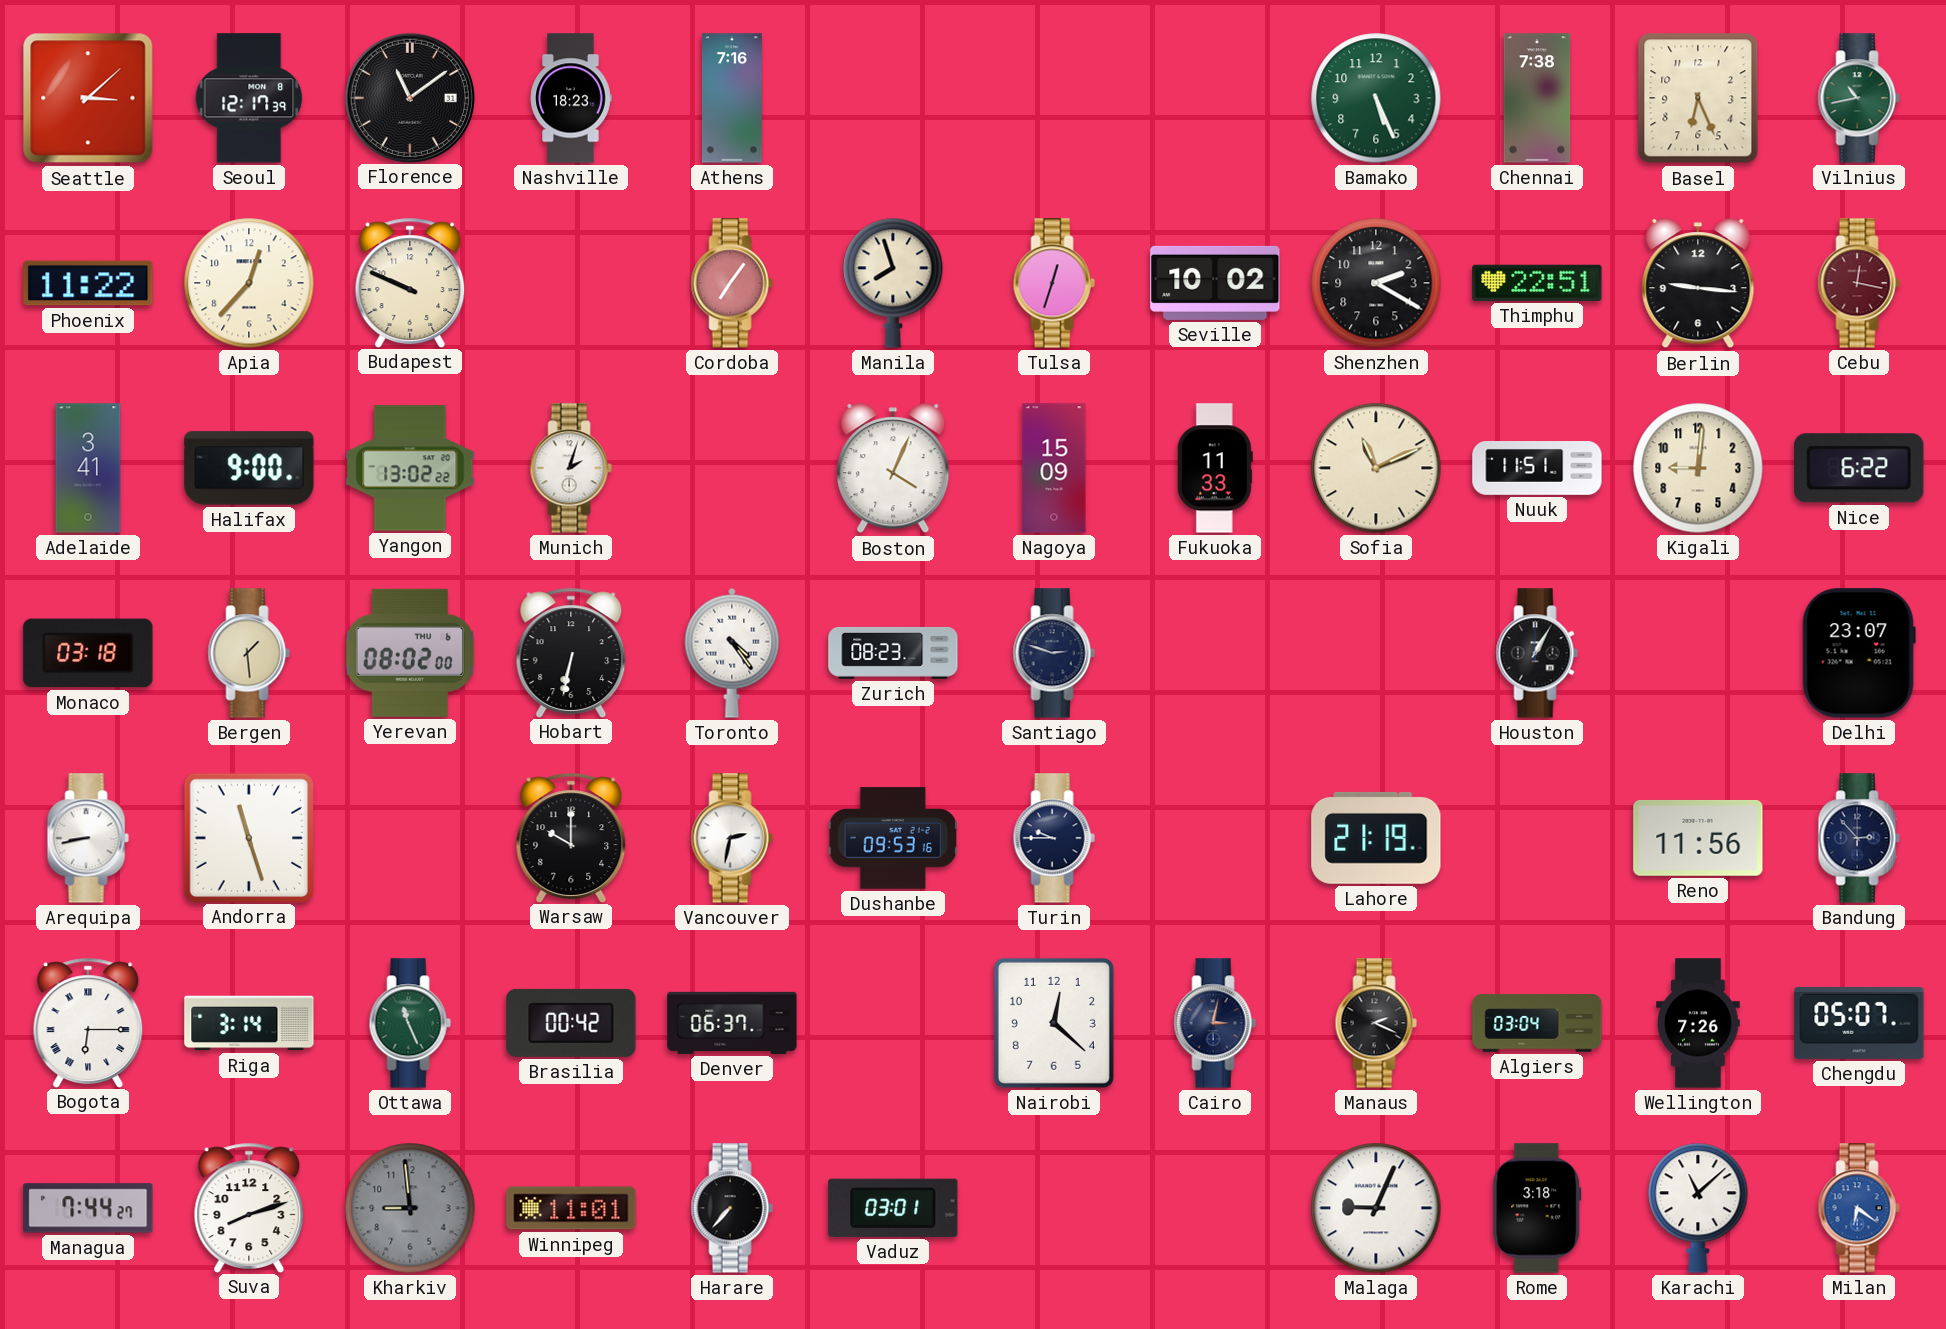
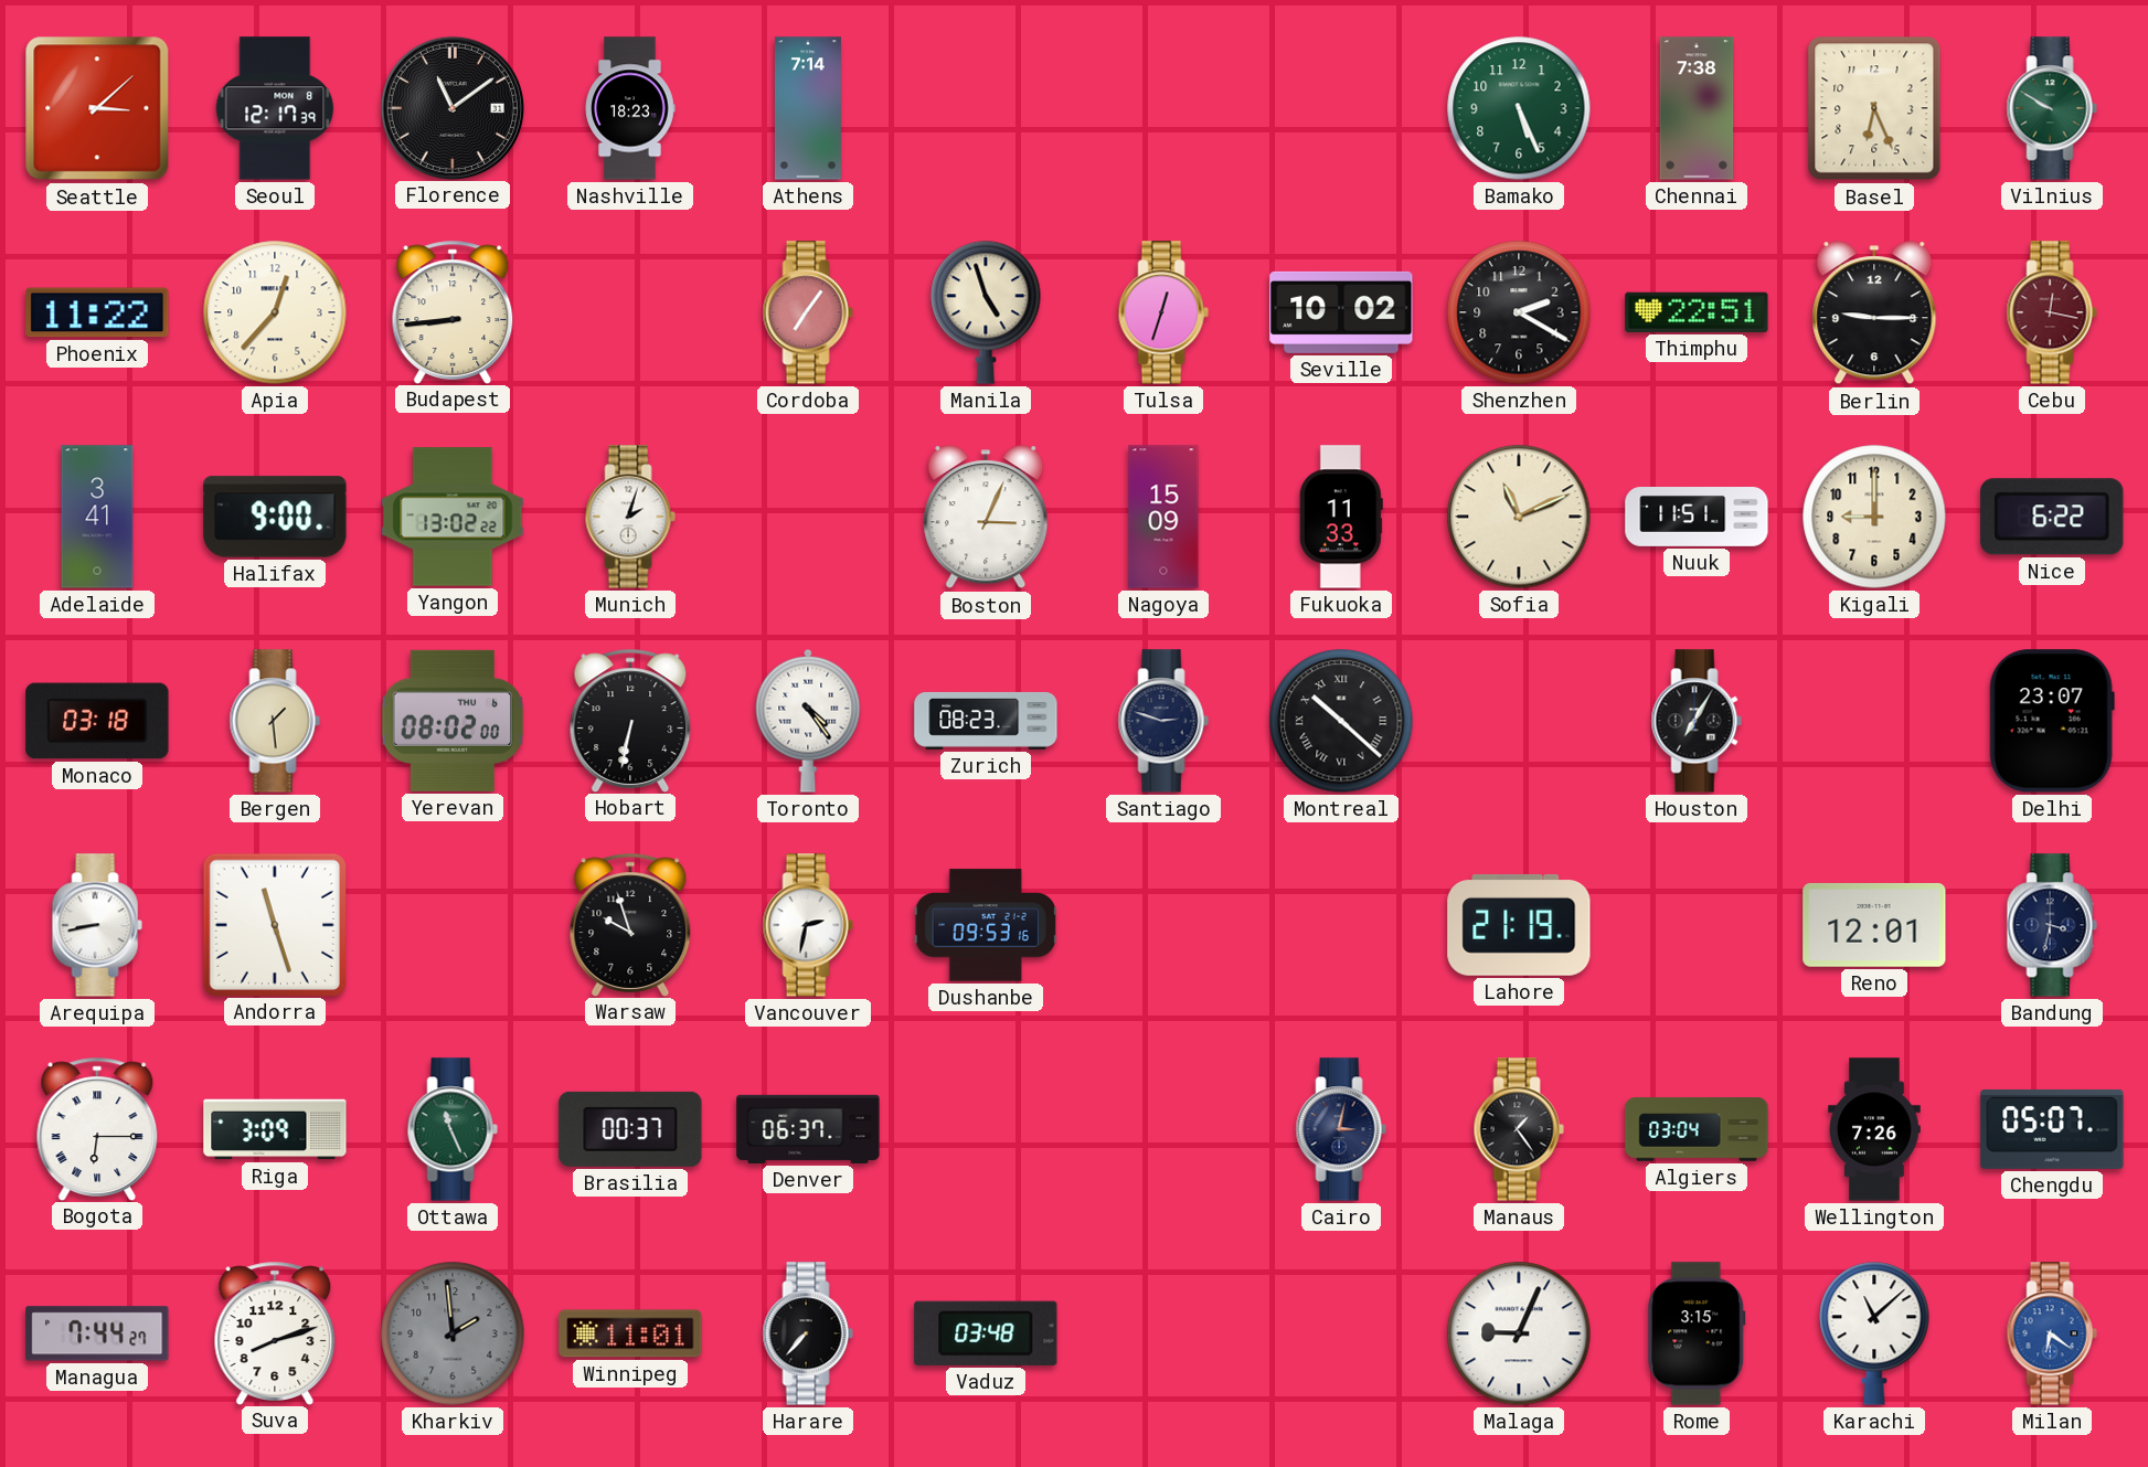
Athens: 7:16 -> 7:14 (808, 108)
Vilnius: 10:43 -> 9:50 (2052, 108)
Budapest: 9:49 -> 8:44 (453, 311)
Manila: 7:57 -> 4:57 (986, 312)
Berlin: 9:16 -> 9:15 (1874, 313)
Boston: 4:04 -> 3:04 (986, 518)
Kigali: 9:01 -> 9:00 (1874, 517)
Montreal: none -> 10:22 (1341, 721)
Houston: 1:05 -> 7:05 (1697, 721)
Warsaw: 10:00 -> 9:57 (630, 924)
Turin: 9:45 -> none (1054, 838)
Reno: 11:56 -> 12:01 (1874, 925)
Bandung: 2:53 -> 3:32 (2052, 925)
Riga: 3:14 -> 3:09 (275, 1129)
Brasilia: 00:42 -> 00:37 (630, 1129)
Nairobi: 12:22 -> none (1054, 1023)
Manaus: 2:19 -> 1:24 (1519, 1129)
Kharkiv: 8:59 -> 1:59 (453, 1333)
Vaduz: 03:01 -> 03:48 (986, 1333)
Rome: 3:18 -> 3:15 (1697, 1333)
